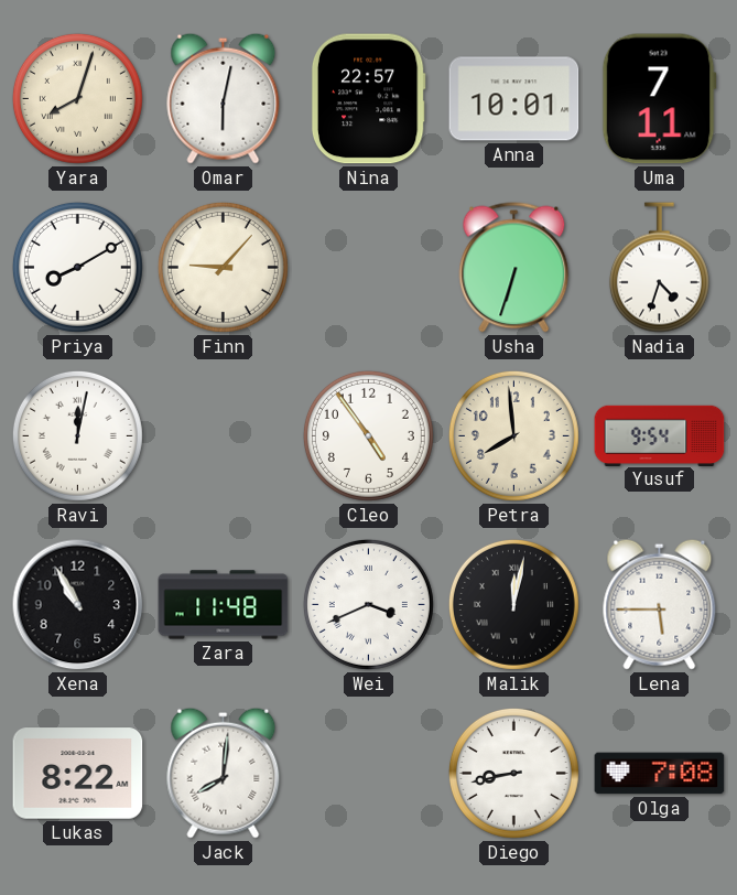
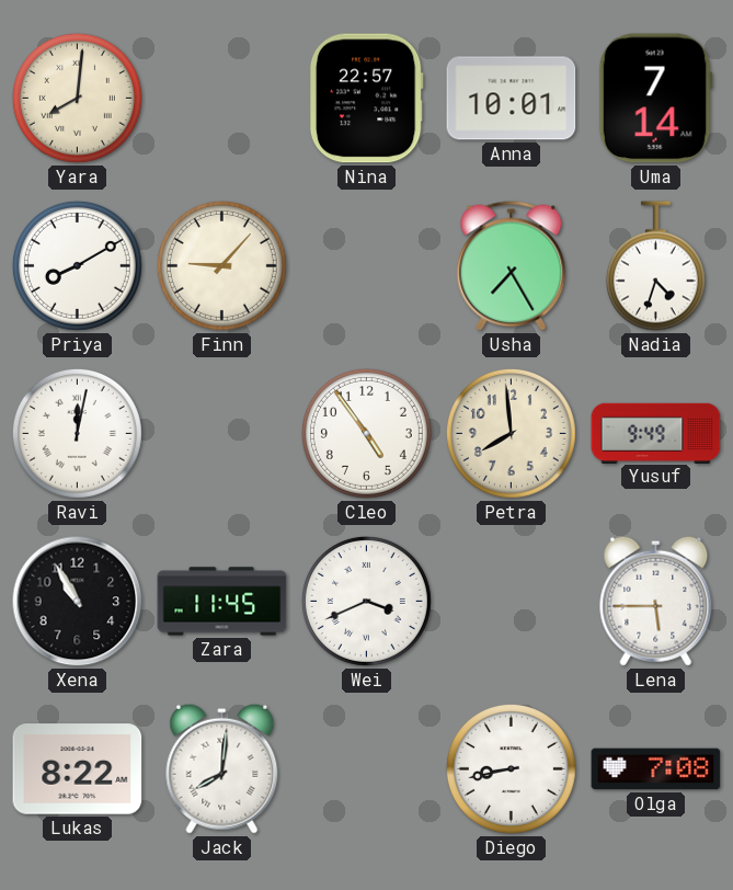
Yara: 8:03 -> 8:01 (77, 98)
Omar: 6:02 -> none (224, 98)
Uma: 7:11 -> 7:14 (655, 99)
Usha: 6:33 -> 7:25 (512, 266)
Yusuf: 9:54 -> 9:49 (656, 433)
Zara: 11:48 -> 11:45 (222, 602)
Malik: 12:02 -> none (513, 604)
